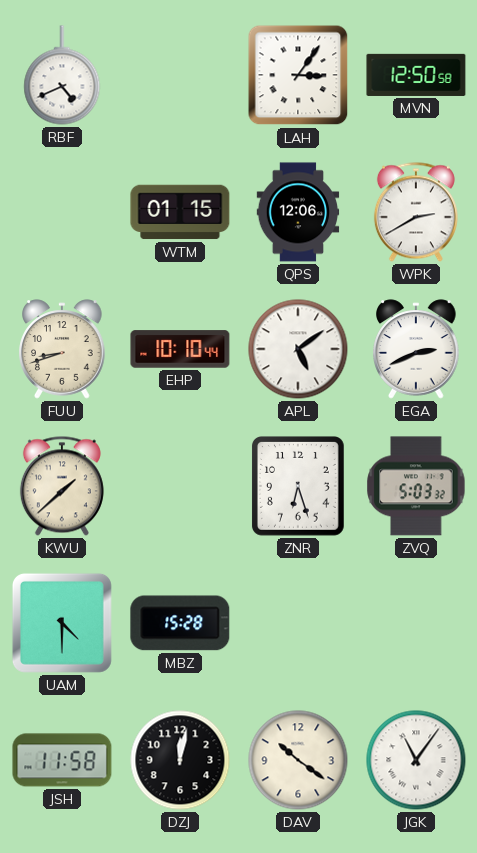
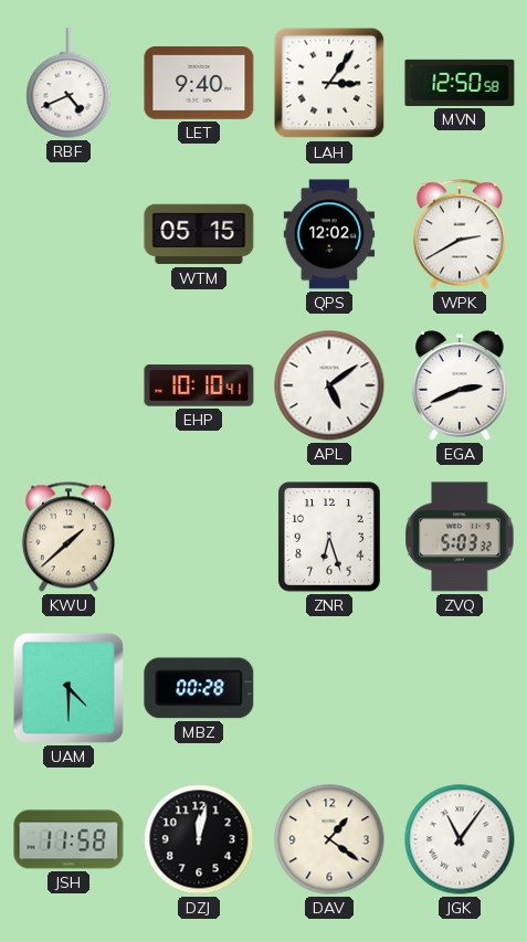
LET: none -> 9:40 (199, 84)
WTM: 01:15 -> 05:15 (199, 234)
QPS: 12:06 -> 12:02 (329, 234)
FUU: 8:42 -> none (62, 349)
EHP: 10:10:44 -> 10:10:41 (199, 385)
MBZ: 15:28 -> 00:28 (199, 688)
DAV: 10:21 -> 1:21 (329, 839)
